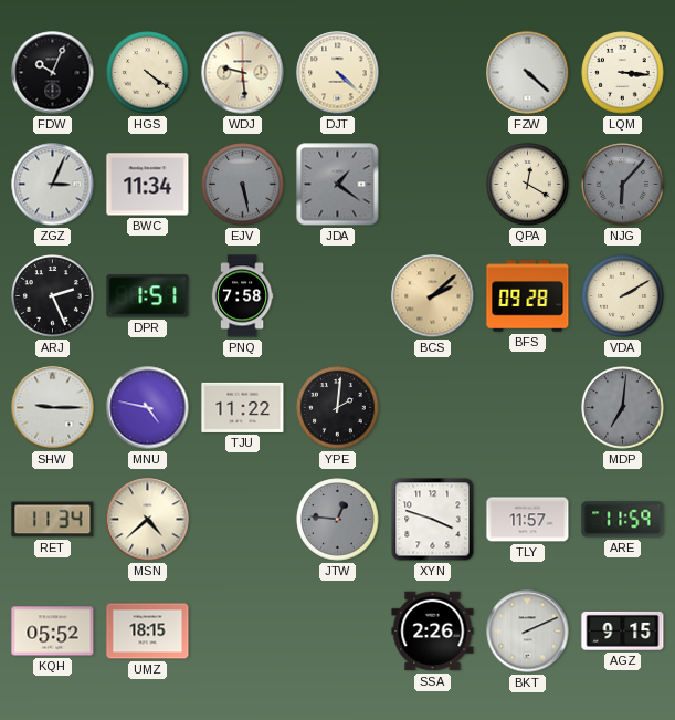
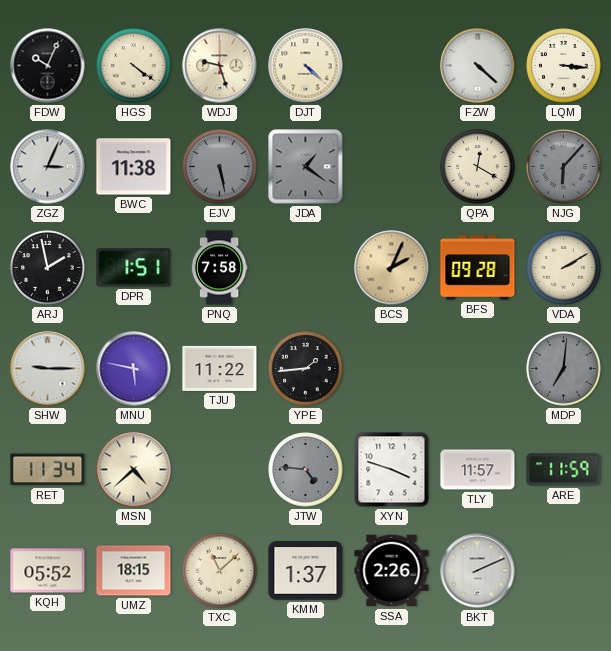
WDJ: 9:29 -> 9:27 (220, 66)
BWC: 11:34 -> 11:38 (134, 167)
ARJ: 2:26 -> 1:58 (48, 268)
BCS: 2:08 -> 2:04 (392, 268)
MNU: 4:47 -> 5:47 (134, 369)
YPE: 2:01 -> 1:44 (306, 369)
JTW: 12:46 -> 4:46 (306, 470)
TXC: none -> 11:08 (220, 571)
KMM: none -> 1:37 (306, 571)
AGZ: 9:15 -> none (623, 630)
